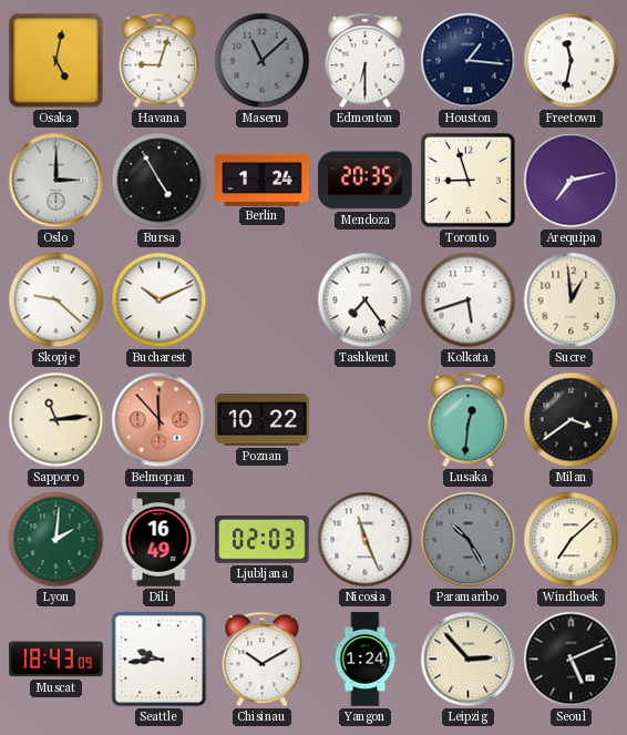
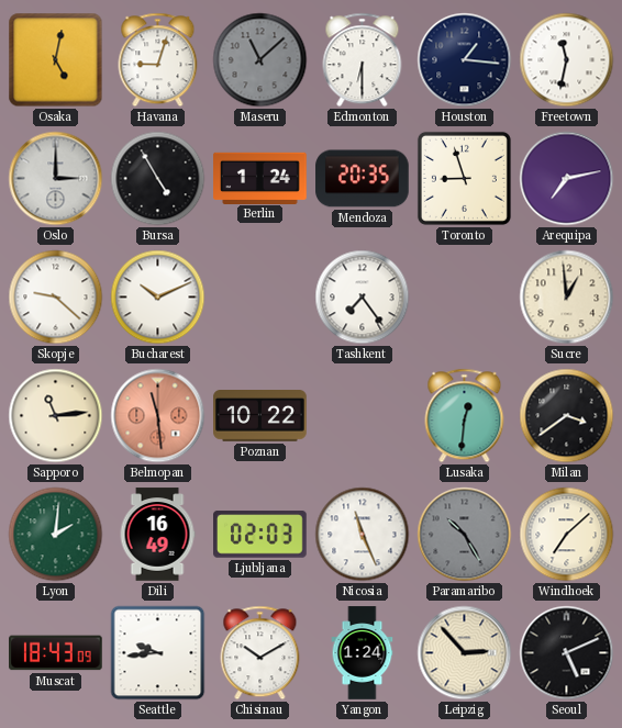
Kolkata: 5:42 -> none (469, 300)
Belmopan: 11:53 -> 11:29 (158, 416)
